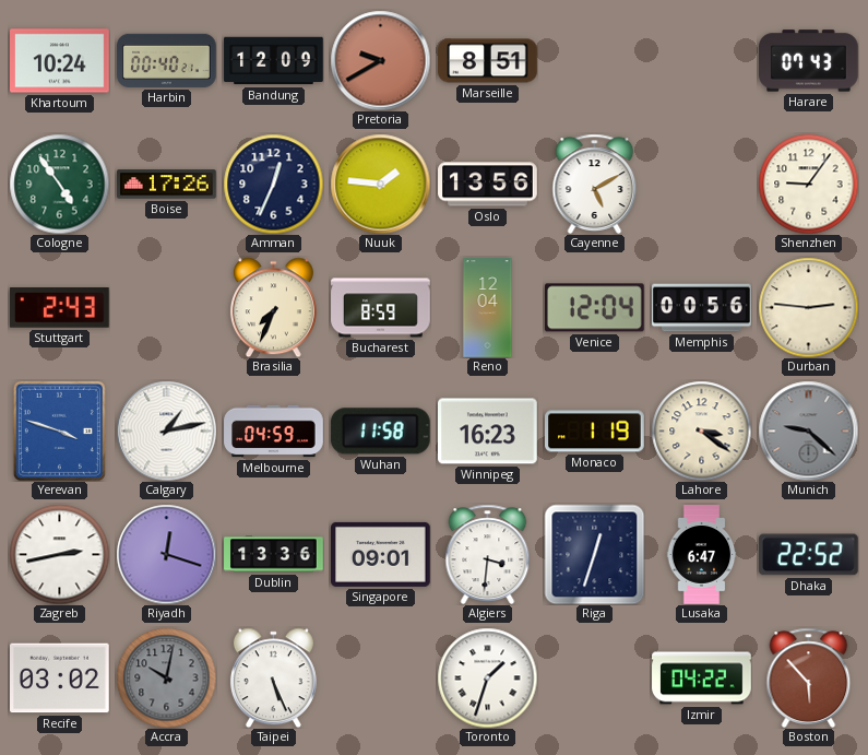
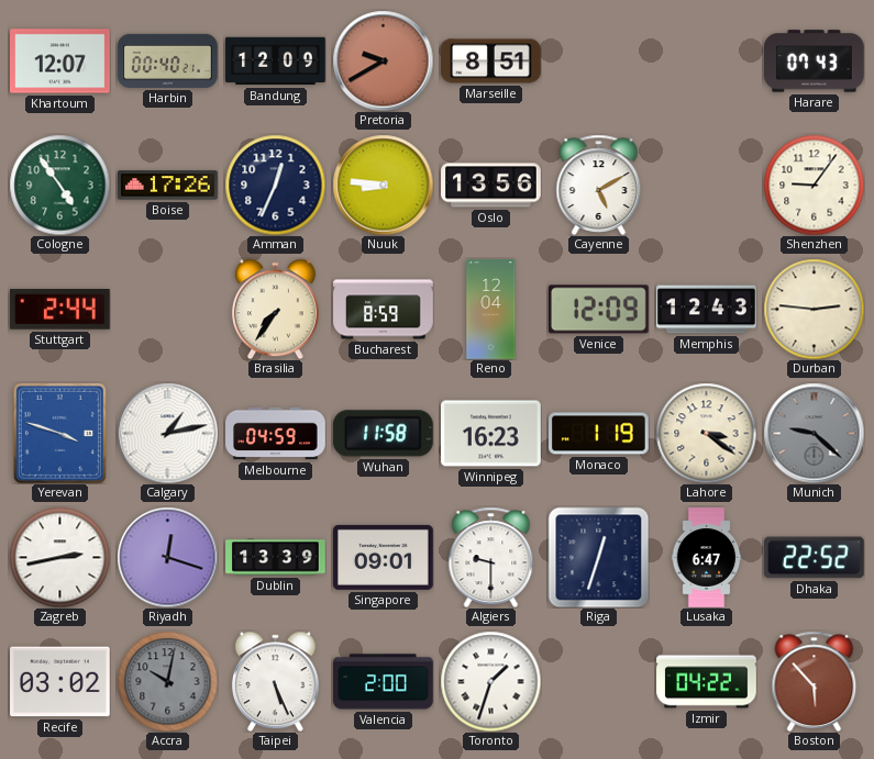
Khartoum: 10:24 -> 12:07 (60, 62)
Nuuk: 1:46 -> 8:46 (383, 185)
Stuttgart: 2:43 -> 2:44 (60, 310)
Brasilia: 7:34 -> 7:36 (275, 309)
Venice: 12:04 -> 12:09 (599, 310)
Memphis: 00:56 -> 12:43 (707, 310)
Dublin: 13:36 -> 13:39 (276, 558)
Algiers: 3:31 -> 9:30 (491, 557)
Valencia: none -> 2:00 (384, 682)
